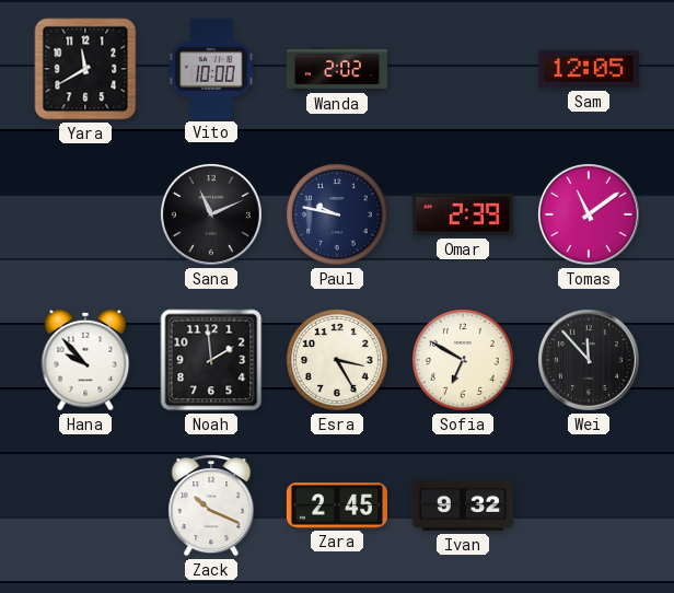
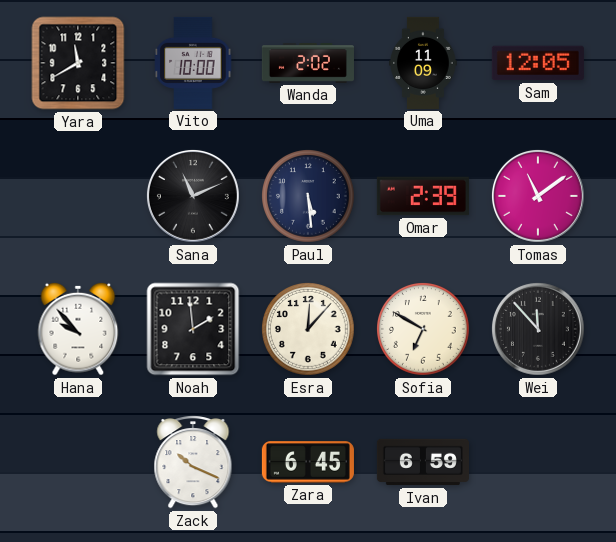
Uma: none -> 11:09 (424, 63)
Paul: 9:47 -> 5:29 (309, 197)
Esra: 3:25 -> 12:07 (309, 330)
Zara: 2:45 -> 6:45 (308, 462)
Ivan: 9:32 -> 6:59 (423, 462)
